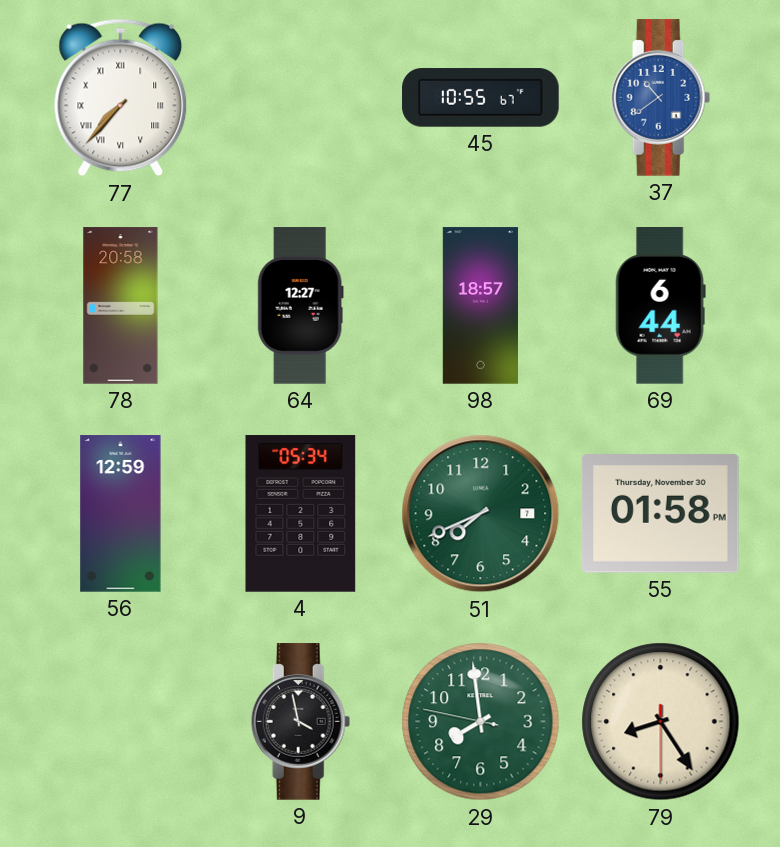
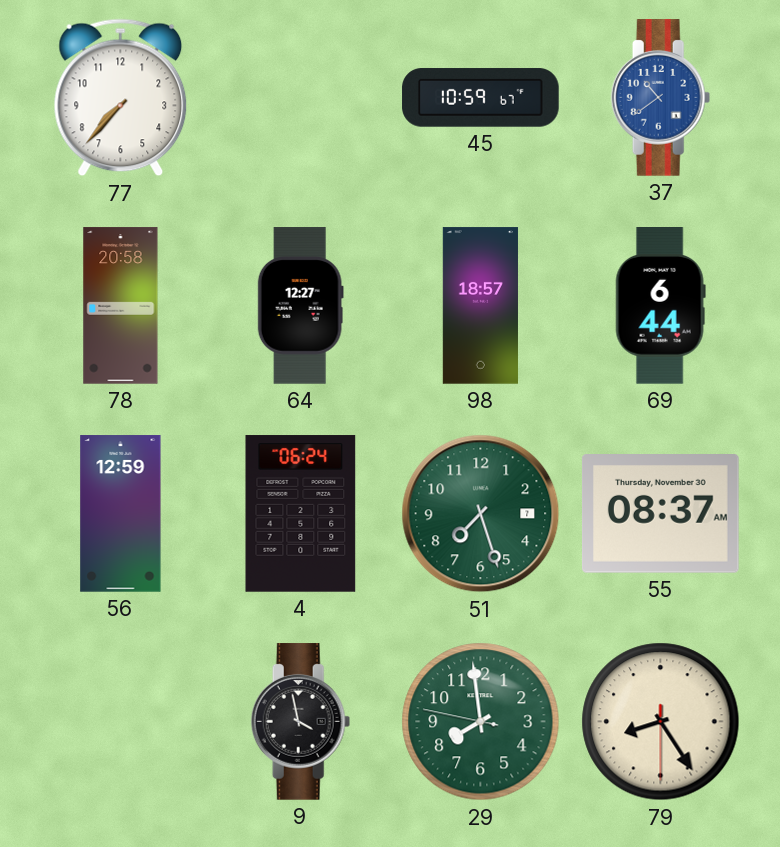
77 numerals: Roman -> Arabic (121, 98)
45: 10:55 -> 10:59 (481, 98)
4: 05:34 -> 06:24 (301, 514)
51: 7:41 -> 7:27 (481, 514)
55: 01:58 -> 08:37 (661, 514)
